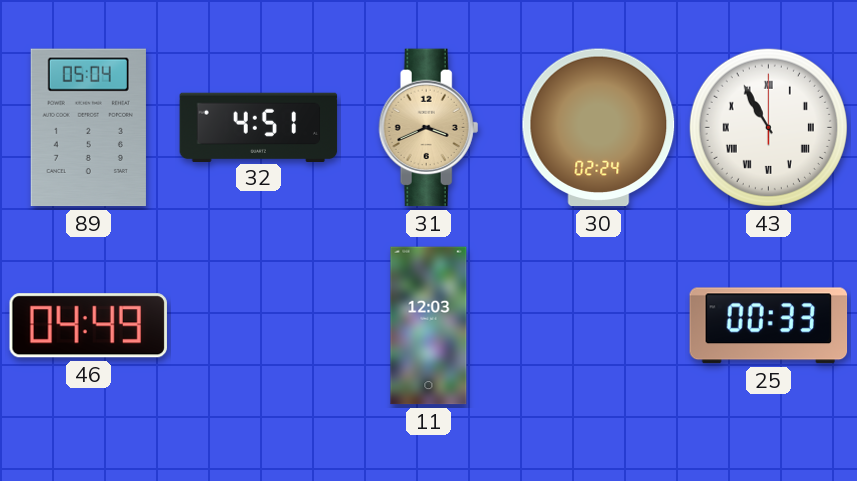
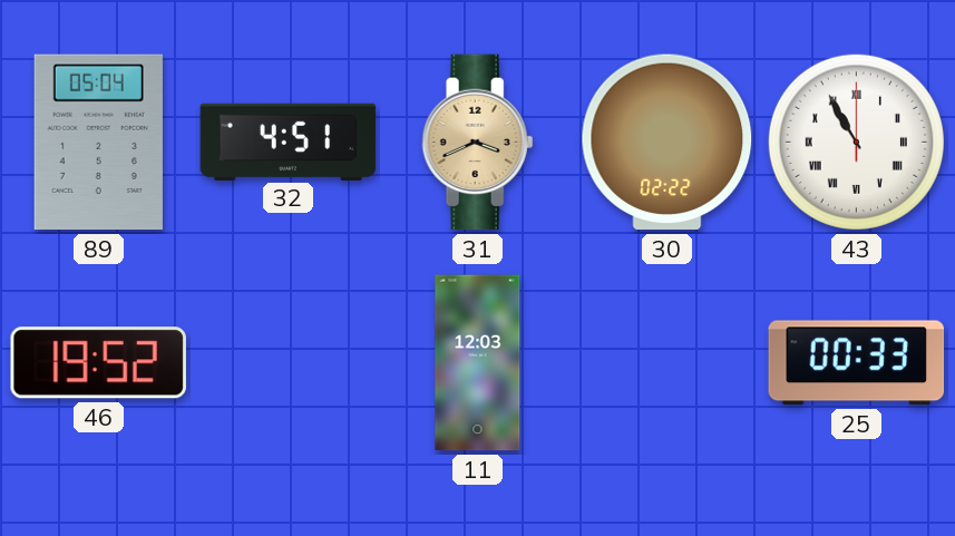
30: 02:24 -> 02:22 (667, 143)
46: 04:49 -> 19:52 (98, 363)
